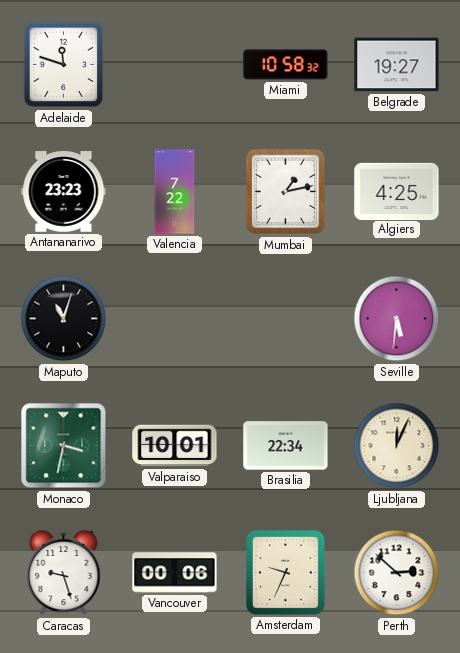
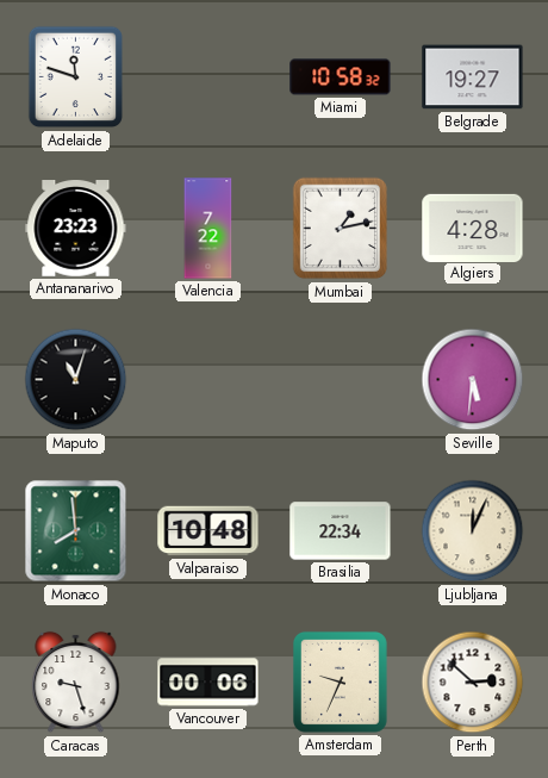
Algiers: 4:25 -> 4:28 (473, 228)
Monaco: 3:32 -> 7:59 (76, 531)
Valparaiso: 10:01 -> 10:48 (208, 531)
